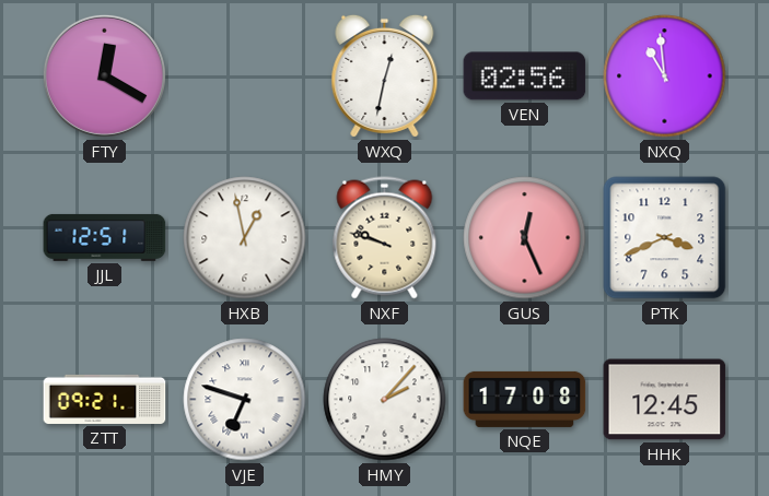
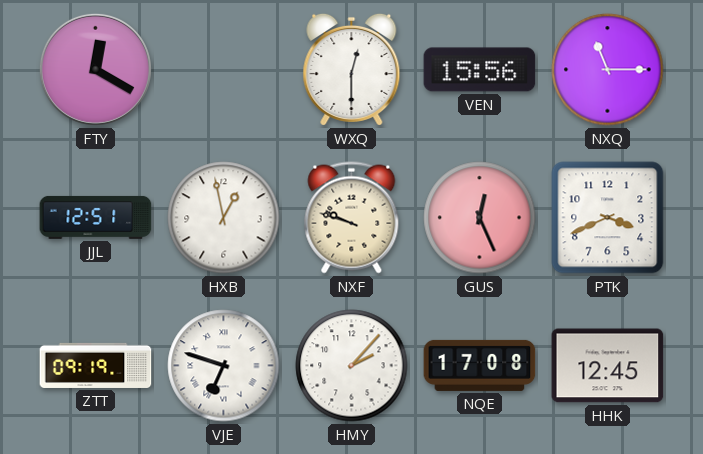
WXQ: 12:32 -> 12:30 (352, 69)
VEN: 02:56 -> 15:56 (480, 70)
NXQ: 10:59 -> 11:15 (608, 70)
ZTT: 09:21 -> 09:19 (96, 365)
